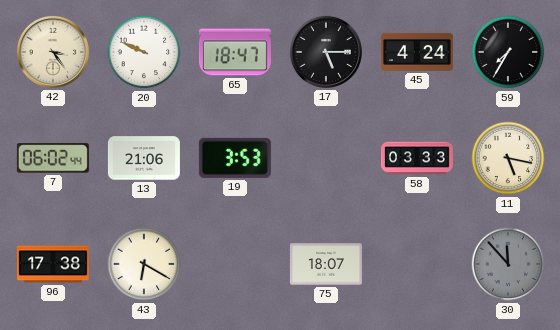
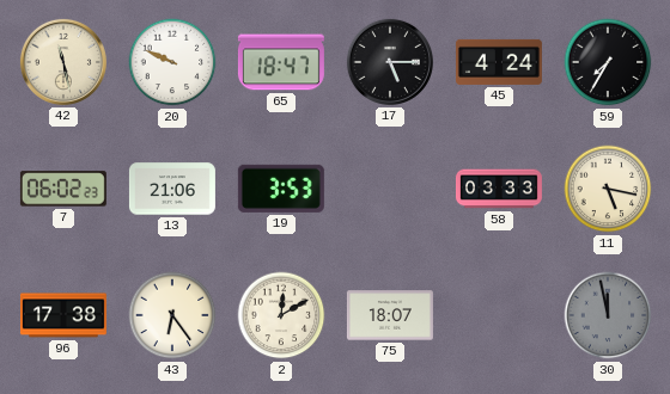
42: 3:24 -> 11:28 (63, 62)
7: 06:02:44 -> 06:02:23 (63, 189)
43: 6:20 -> 6:24 (172, 315)
2: none -> 12:10 (281, 315)
30: 11:53 -> 11:58 (608, 315)
